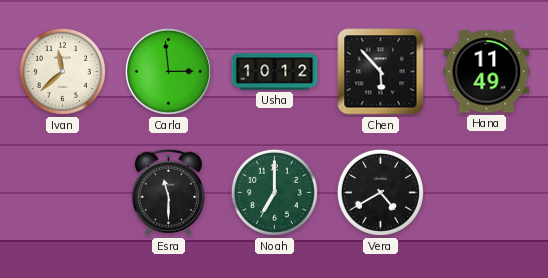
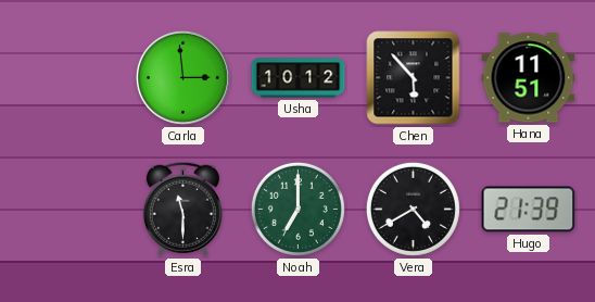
Ivan: 11:38 -> none (62, 71)
Hana: 11:49 -> 11:51 (529, 78)
Hugo: none -> 21:39 (529, 210)
